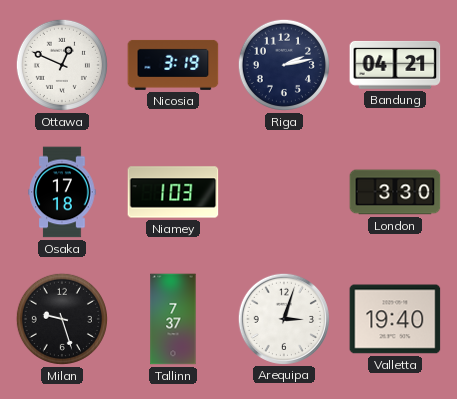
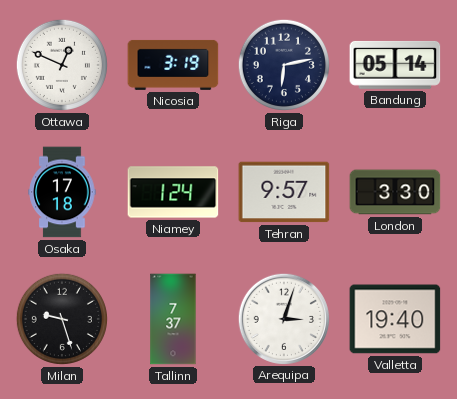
Riga: 2:13 -> 6:13 (284, 65)
Bandung: 04:21 -> 05:14 (395, 65)
Niamey: 1:03 -> 1:24 (173, 192)
Tehran: none -> 9:57 (284, 192)
